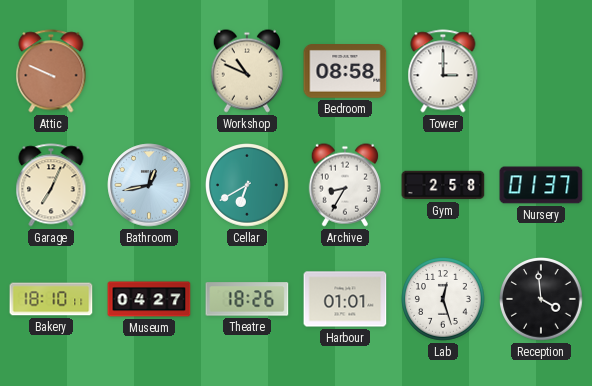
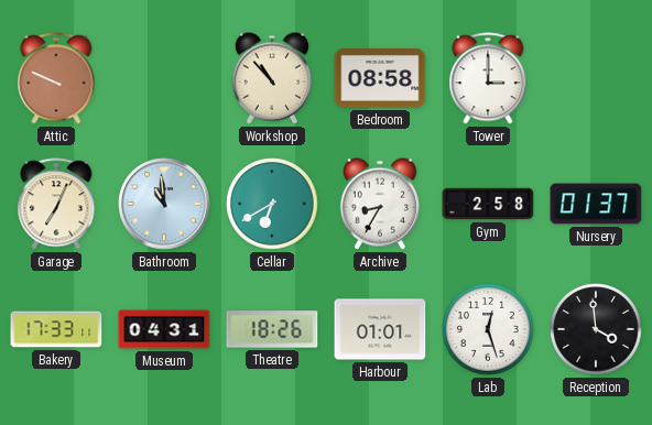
Workshop: 10:49 -> 10:53 (272, 78)
Bathroom: 12:43 -> 10:59 (164, 204)
Bakery: 18:10 -> 17:33 (56, 329)
Museum: 04:27 -> 04:31 (164, 329)
